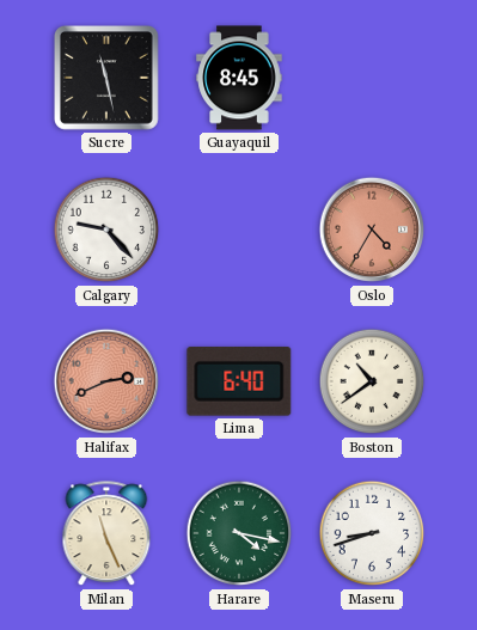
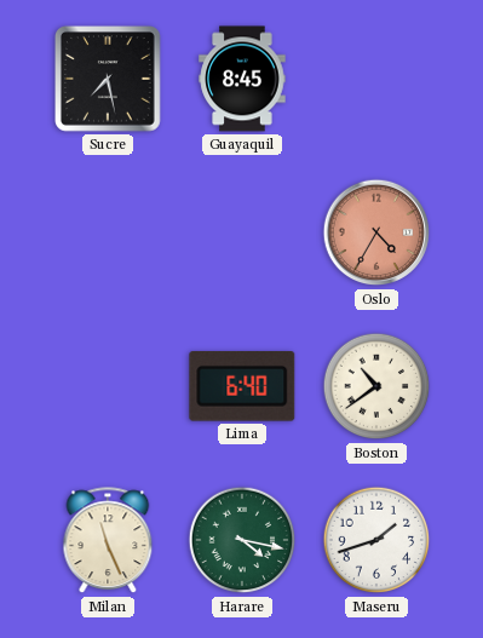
Sucre: 11:28 -> 7:28 (109, 80)
Calgary: 9:23 -> none (106, 230)
Halifax: 2:41 -> none (106, 381)
Maseru: 8:42 -> 1:42 (376, 540)
